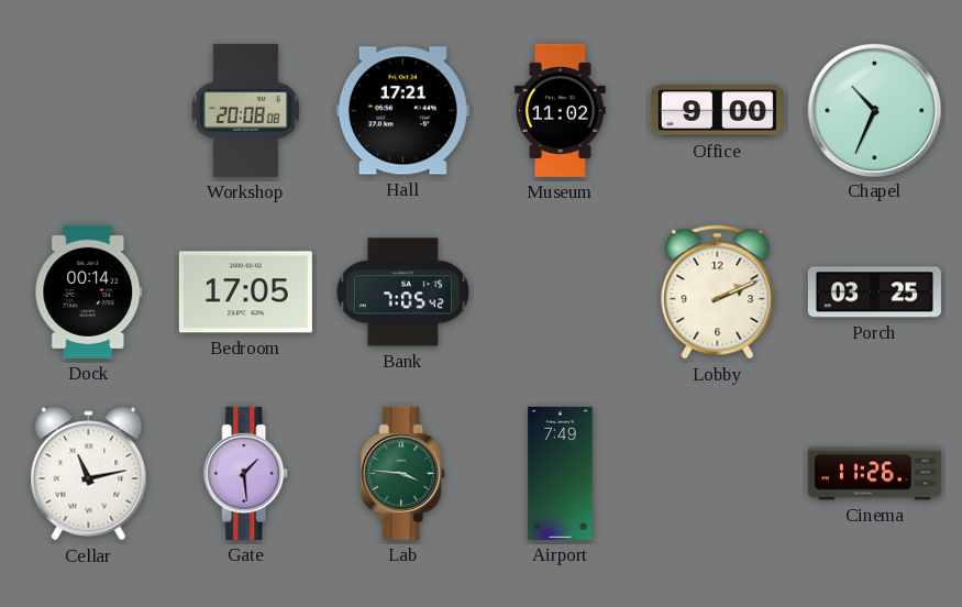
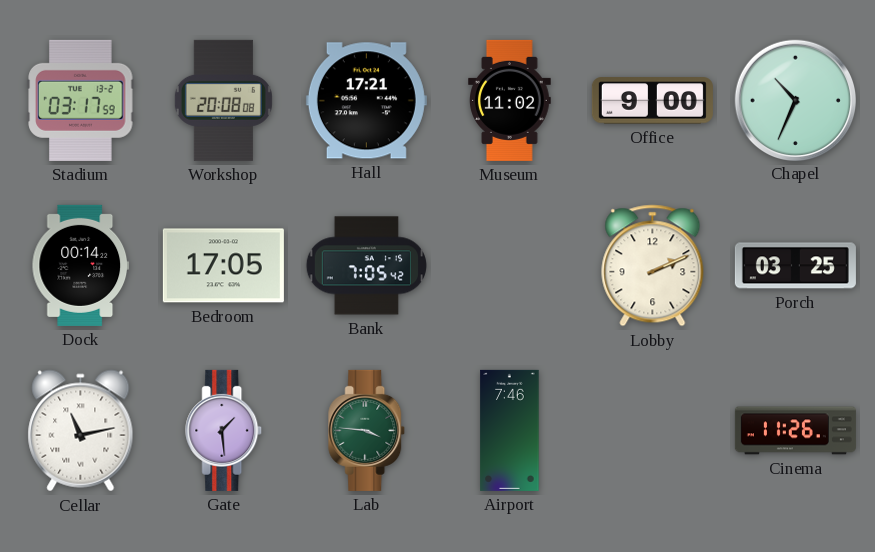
Stadium: none -> 03:17 (81, 100)
Airport: 7:49 -> 7:46 (510, 430)
